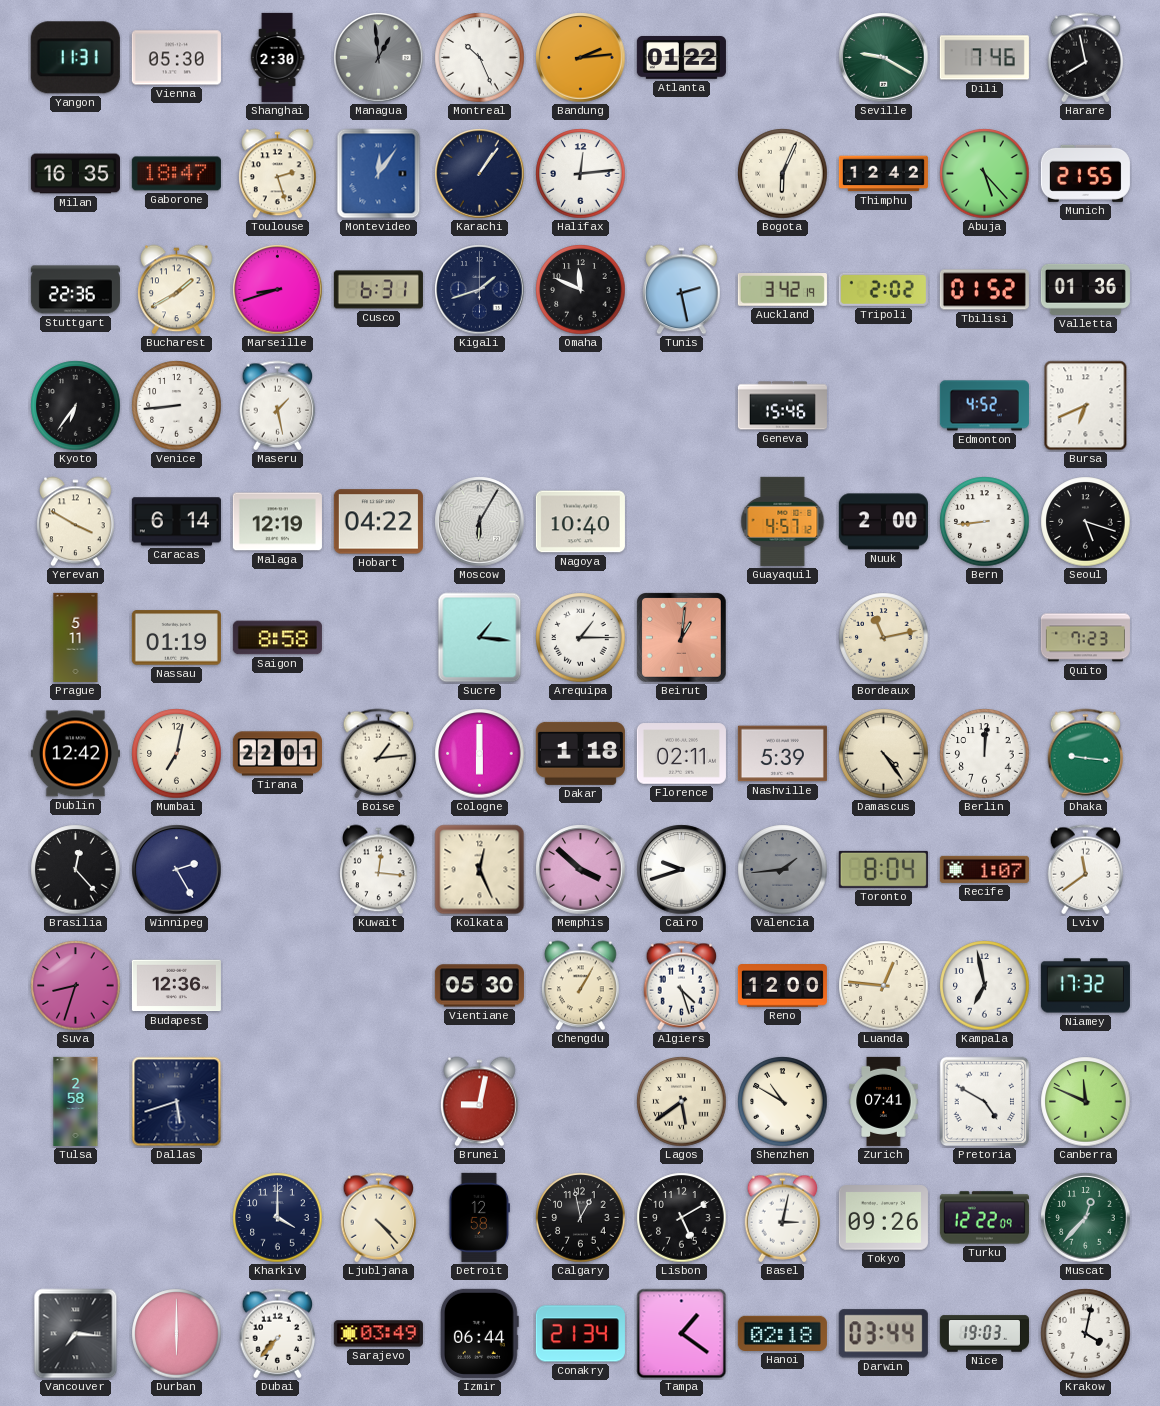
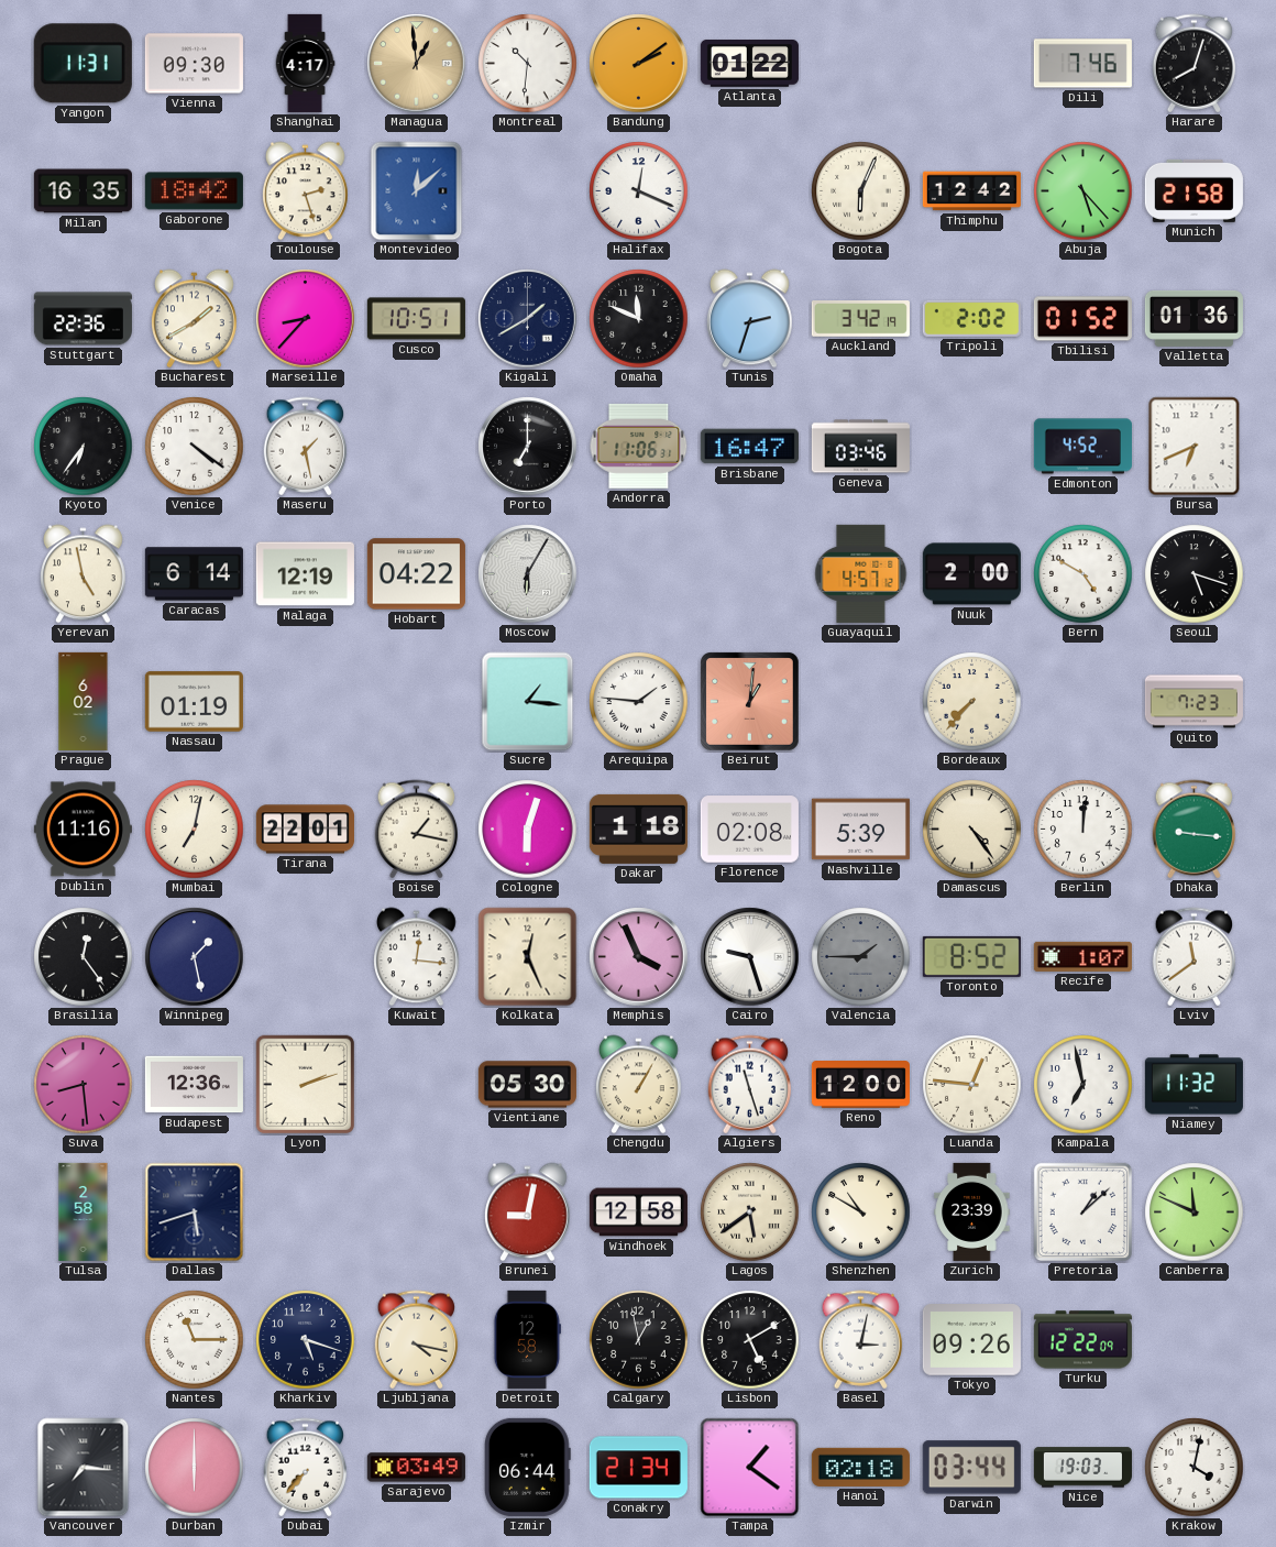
Vienna: 05:30 -> 09:30 (194, 64)
Shanghai: 2:30 -> 4:17 (305, 63)
Managua dial: grey -> champagne (417, 64)
Montreal: 10:26 -> 10:31 (528, 64)
Bandung: 2:14 -> 2:09 (639, 64)
Seville: 9:20 -> none (884, 58)
Harare: 7:58 -> 8:03 (1195, 64)
Gaborone: 18:47 -> 18:42 (194, 191)
Montevideo: 12:06 -> 12:08 (417, 191)
Karachi: 1:06 -> none (480, 174)
Halifax: 12:14 -> 12:19 (639, 191)
Munich: 21:55 -> 21:58 (1193, 190)
Marseille: 8:42 -> 8:37 (306, 319)
Cusco: 6:31 -> 10:51 (416, 319)
Kigali: 1:42 -> 1:40 (528, 319)
Tunis: 2:28 -> 2:33 (750, 319)
Venice: 8:44 -> 4:21 (195, 447)
Porto: none -> 7:00 (528, 447)
Andorra: none -> 11:06 (639, 446)
Brisbane: none -> 16:47 (749, 447)
Geneva: 15:46 -> 03:46 (860, 447)
Yerevan: 3:50 -> 4:58 (84, 574)
Nagoya: 10:40 -> none (580, 522)
Bern: 8:44 -> 4:50 (1083, 574)
Prague: 5:11 -> 6:02 (84, 701)
Saigon: 8:58 -> none (277, 638)
Arequipa: 1:15 -> 1:46 (639, 702)
Bordeaux: 11:13 -> 7:37 (972, 702)
Dublin: 12:42 -> 11:16 (82, 830)
Boise: 1:14 -> 1:17 (417, 830)
Cologne: 6:00 -> 6:03 (528, 830)
Florence: 02:11 -> 02:08 (749, 830)
Brasilia: 12:23 -> 12:24 (84, 957)
Winnipeg: 2:25 -> 1:28 (195, 957)
Memphis: 3:52 -> 3:56 (639, 957)
Cairo: 9:42 -> 9:27 (750, 957)
Valencia: 1:44 -> 1:45 (861, 957)
Toronto: 8:04 -> 8:52 (971, 956)
Suva: 8:33 -> 8:29 (84, 1085)
Lyon: none -> 2:12 (306, 1085)
Algiers: 4:27 -> 11:27 (750, 1085)
Niamey: 17:32 -> 11:32 (1193, 1085)
Windhoek: none -> 12:58 (638, 1213)
Zurich: 07:41 -> 23:39 (972, 1211)
Pretoria: 4:50 -> 1:08 (1083, 1213)
Nantes: none -> 11:15 (195, 1340)
Kharkiv: 4:00 -> 5:18 (306, 1340)
Ljubljana: 4:23 -> 4:17 (417, 1340)
Muscat: 12:37 -> none (1086, 1218)
